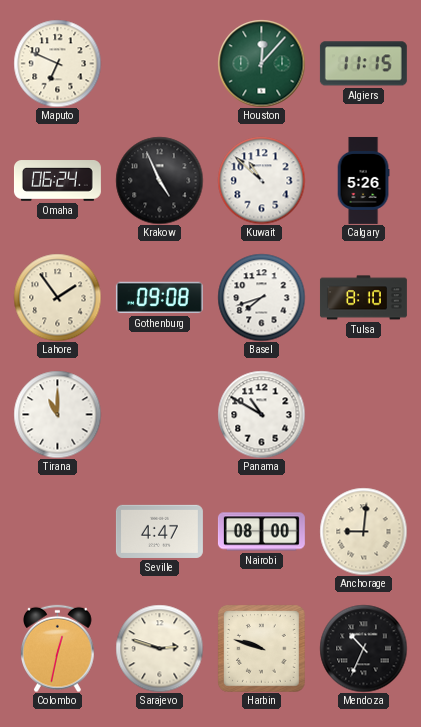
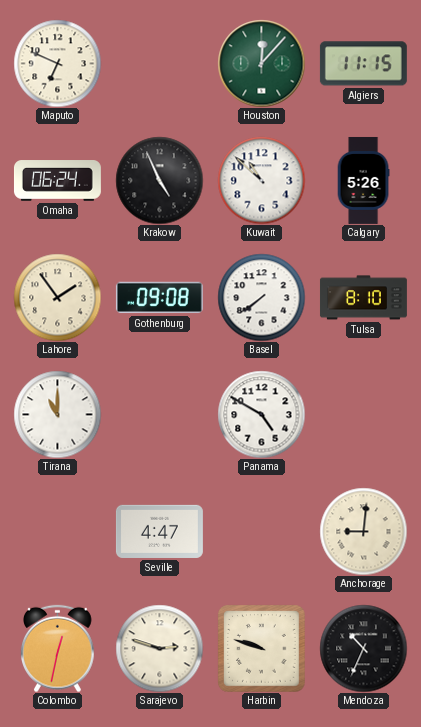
Basel: 7:42 -> 7:39 (261, 297)
Panama: 10:50 -> 4:50 (261, 414)
Nairobi: 08:00 -> none (261, 532)
